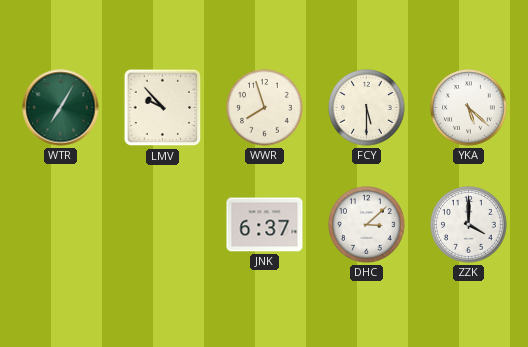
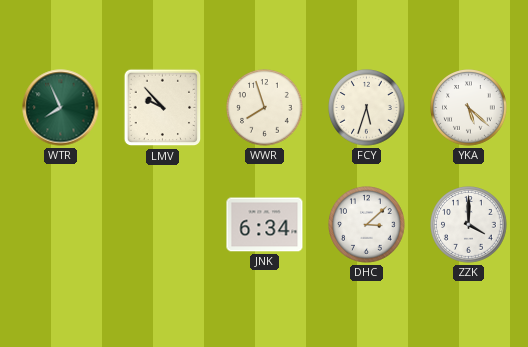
WTR: 7:05 -> 7:56 (61, 108)
FCY: 5:30 -> 5:33 (367, 108)
JNK: 6:37 -> 6:34 (265, 225)
